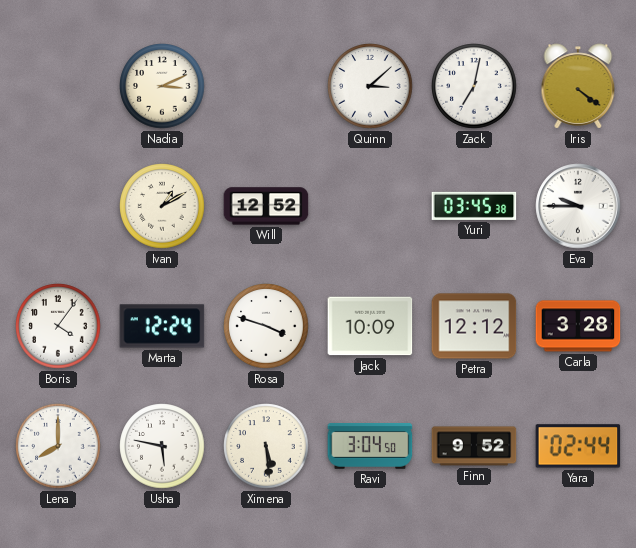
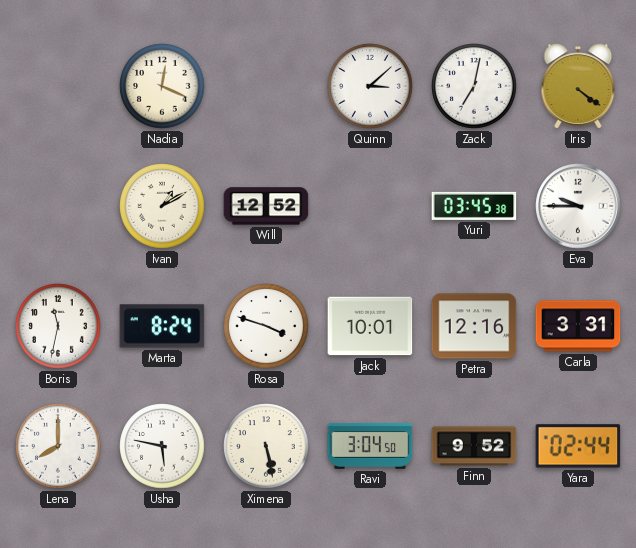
Nadia: 3:11 -> 12:19 (162, 86)
Boris: 4:06 -> 11:32 (58, 326)
Marta: 12:24 -> 8:24 (162, 326)
Jack: 10:09 -> 10:01 (370, 326)
Petra: 12:12 -> 12:16 (474, 326)
Carla: 3:28 -> 3:31 (578, 326)
Ximena: 5:29 -> 5:28 (266, 446)
